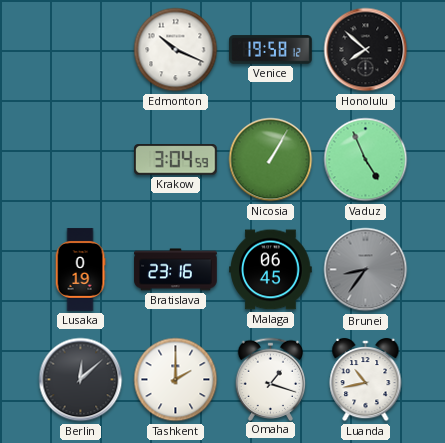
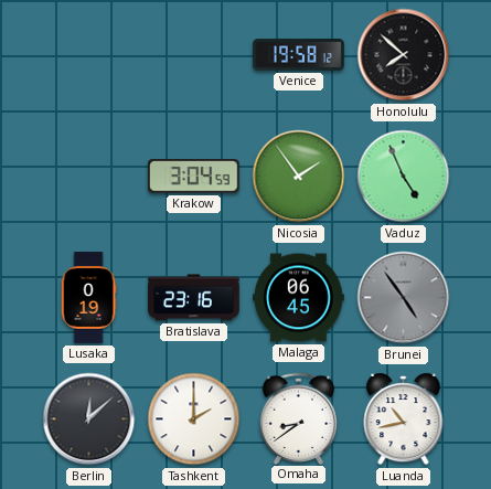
Edmonton: 10:19 -> none (176, 50)
Nicosia: 1:05 -> 1:54 (299, 177)
Brunei: 8:36 -> 4:54 (404, 298)
Omaha: 1:18 -> 8:39 (299, 418)
